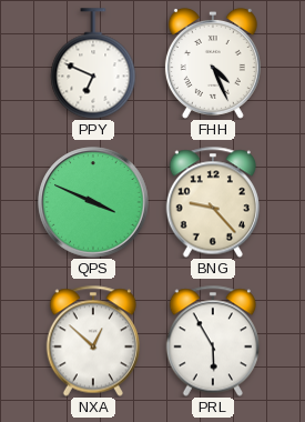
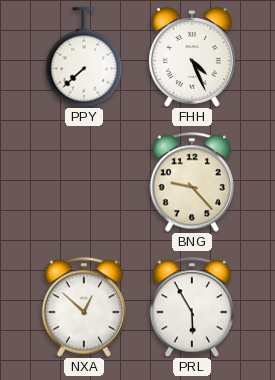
PPY: 6:49 -> 7:38 (84, 57)
QPS: 3:49 -> none (93, 202)
